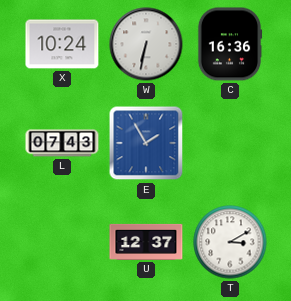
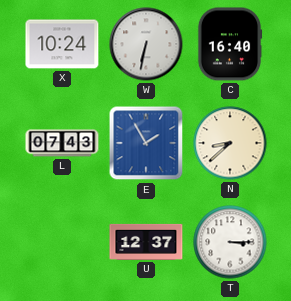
C: 16:36 -> 16:40 (230, 44)
N: none -> 8:38 (230, 143)
T: 3:10 -> 3:15 (230, 242)
